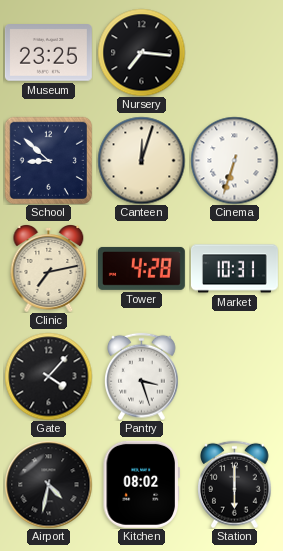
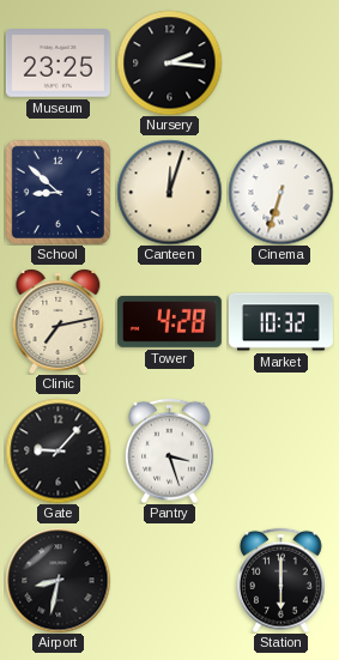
Nursery: 7:16 -> 2:16 (169, 62)
Market: 10:31 -> 10:32 (280, 322)
Gate: 4:07 -> 9:07 (57, 450)
Airport: 4:32 -> 8:32 (57, 580)
Kitchen: 08:02 -> none (141, 484)
